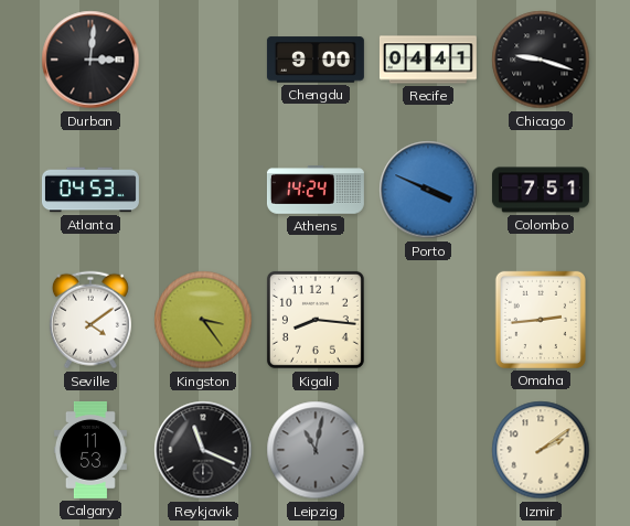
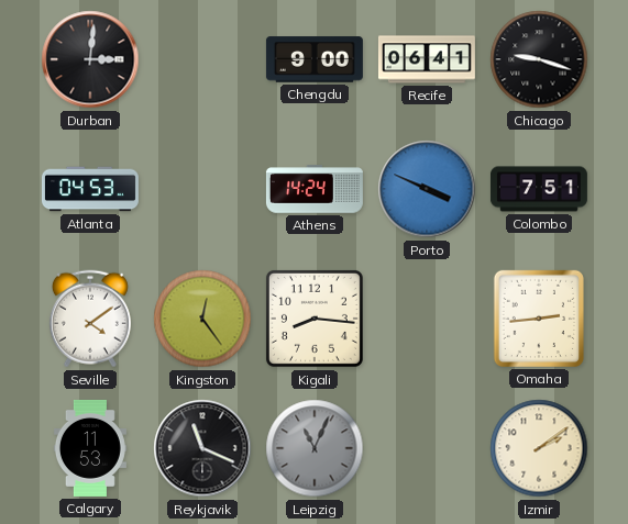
Recife: 04:41 -> 06:41 (427, 59)
Kingston: 3:24 -> 12:24 (202, 319)
Leipzig: 11:02 -> 11:04 (315, 448)
